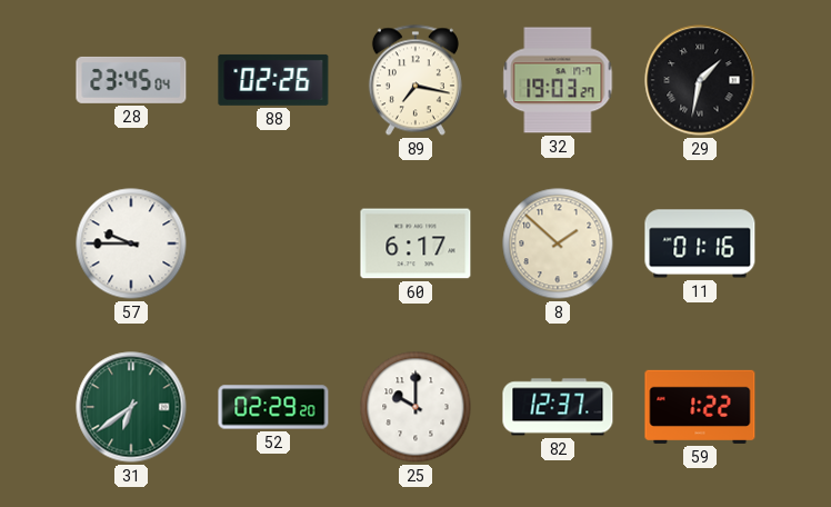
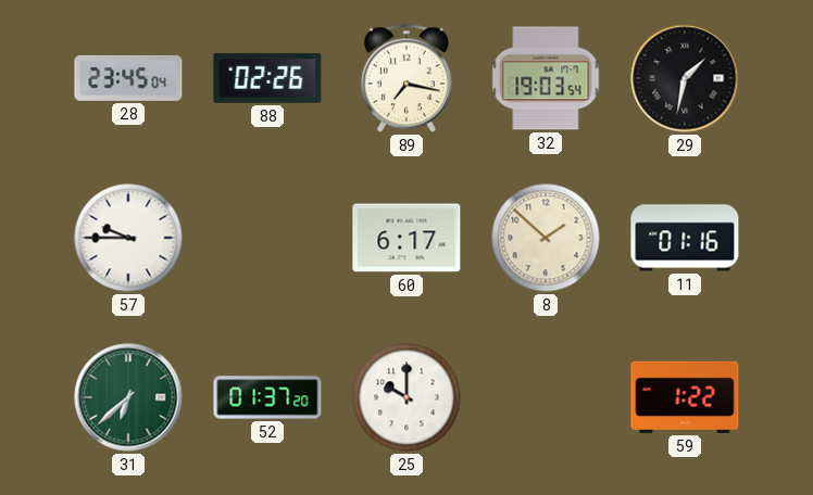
32: 19:03:27 -> 19:03:54 (546, 78)
31: 6:39 -> 6:38 (128, 397)
52: 02:29 -> 01:37 (267, 397)
82: 12:37 -> none (558, 407)
